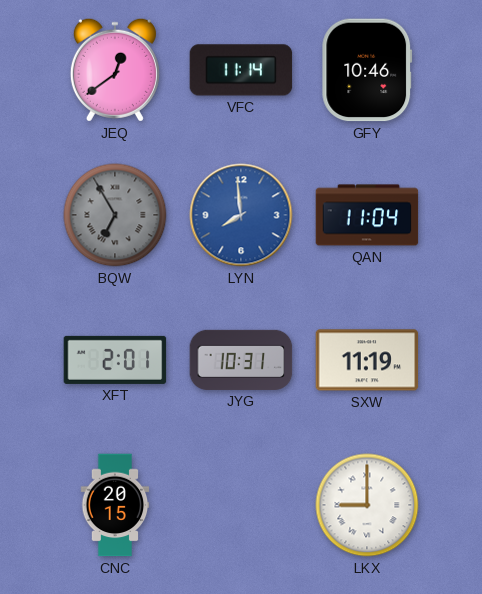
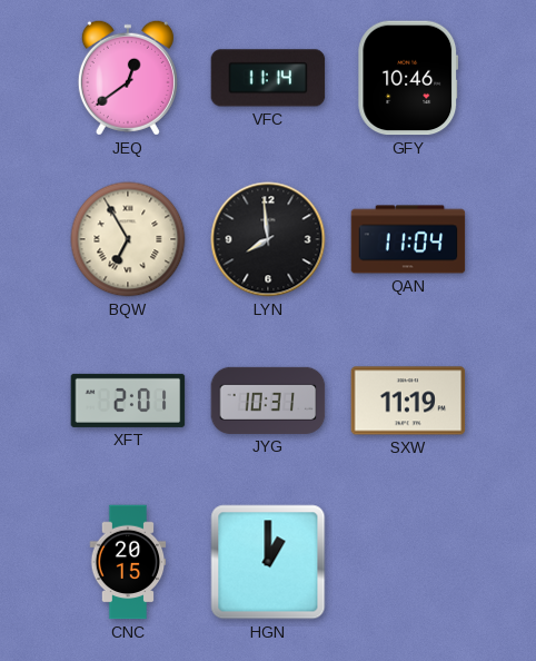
BQW dial: grey -> cream (128, 239)
LYN dial: blue -> black (268, 239)
HGN: none -> 1:00 (268, 562)
LKX: 9:00 -> none (367, 505)
